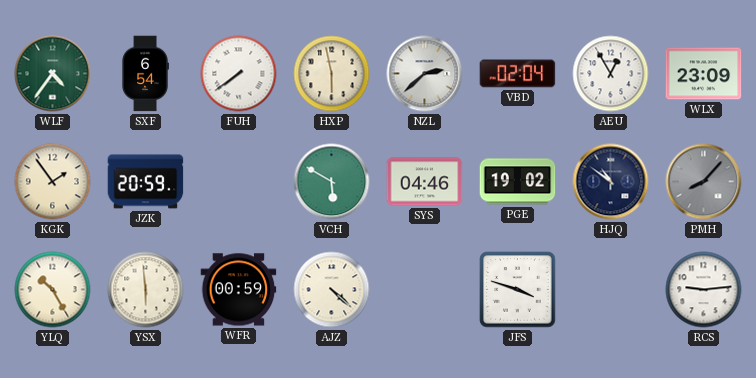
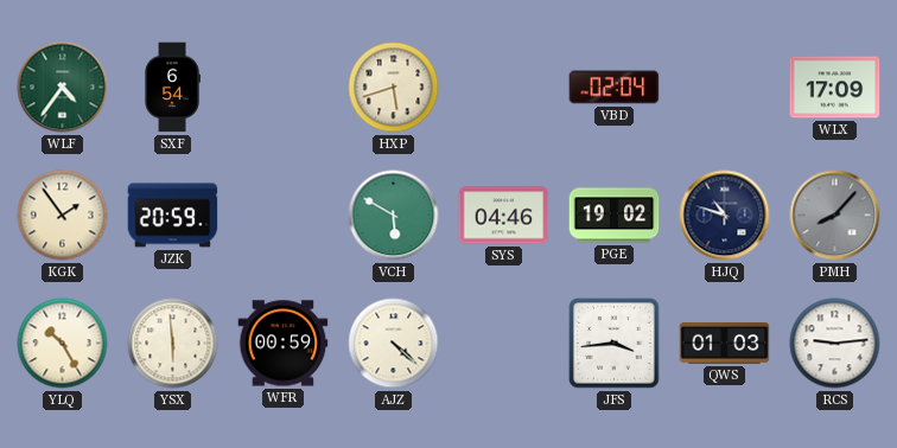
FUH: 7:39 -> none (239, 74)
HXP: 5:58 -> 5:42 (394, 88)
NZL: 2:38 -> none (425, 74)
AEU: 12:55 -> none (611, 74)
WLX: 23:09 -> 17:09 (835, 88)
HJQ: 10:51 -> 10:48 (725, 216)
JFS: 3:48 -> 3:44 (615, 344)
QWS: none -> 01:03 (725, 344)
